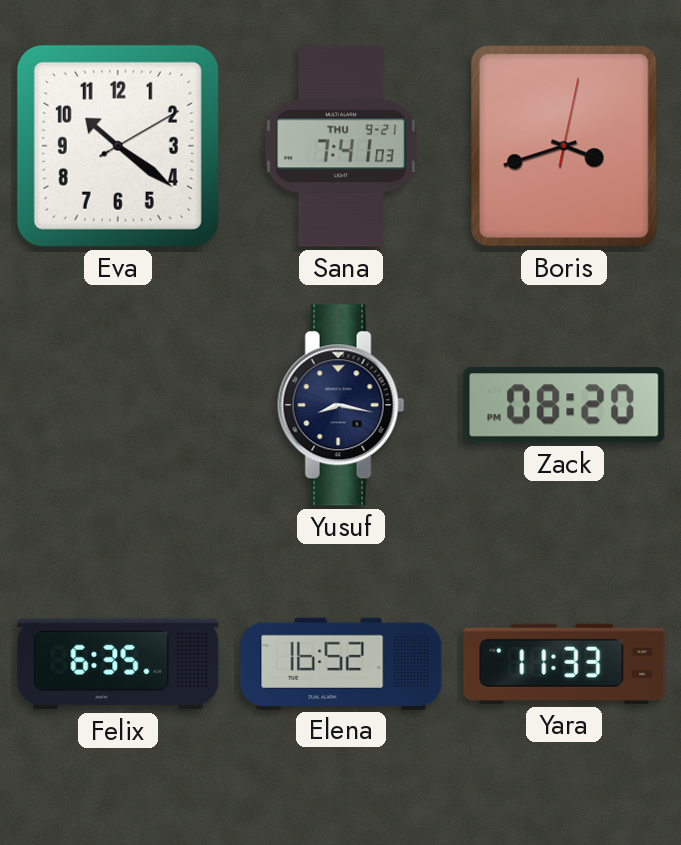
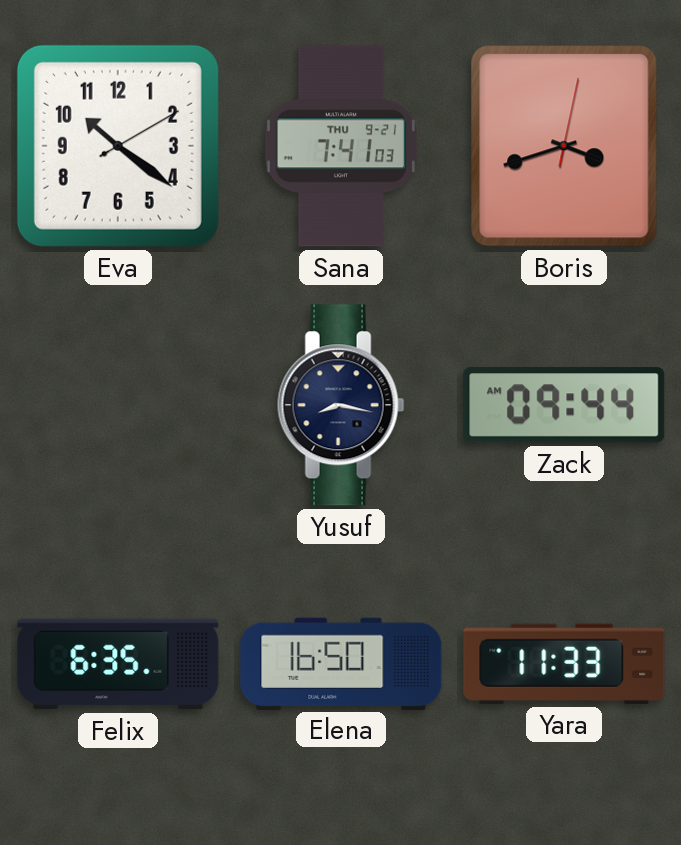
Zack: 08:20 -> 09:44 (564, 405)
Elena: 16:52 -> 16:50 (341, 663)
